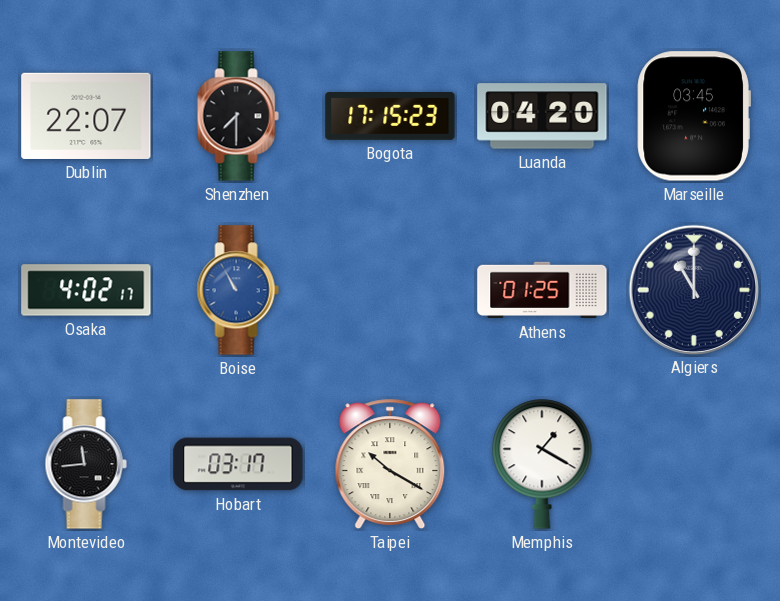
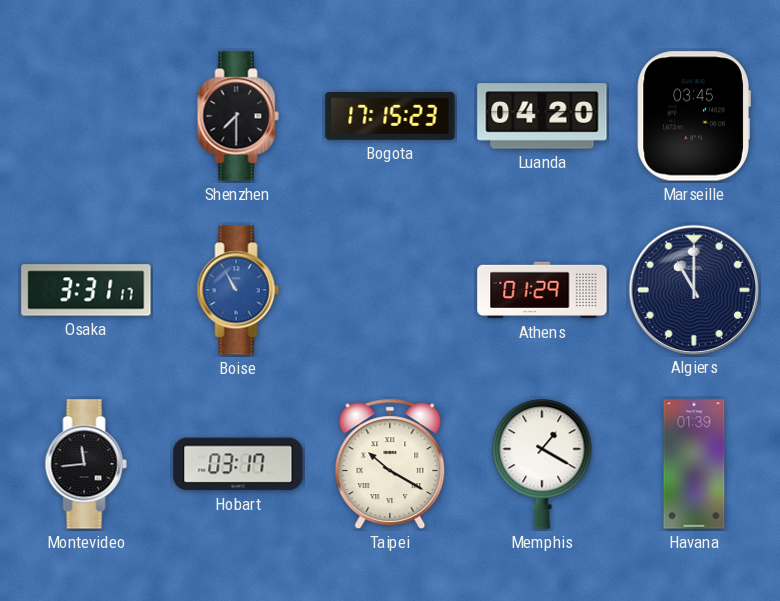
Dublin: 22:07 -> none (86, 116)
Osaka: 4:02 -> 3:31 (86, 290)
Athens: 01:25 -> 01:29 (542, 290)
Havana: none -> 01:39 (694, 464)
